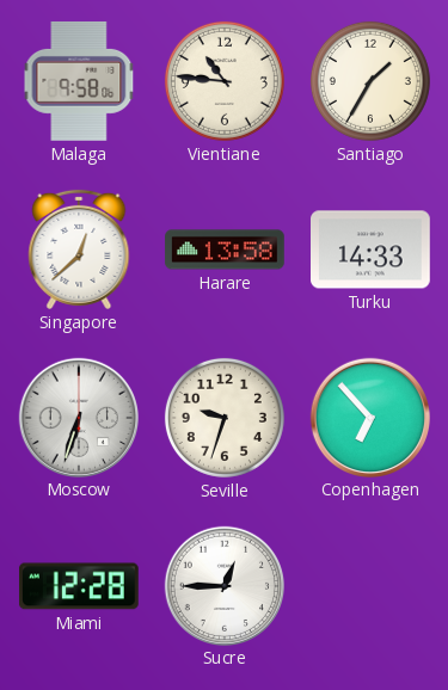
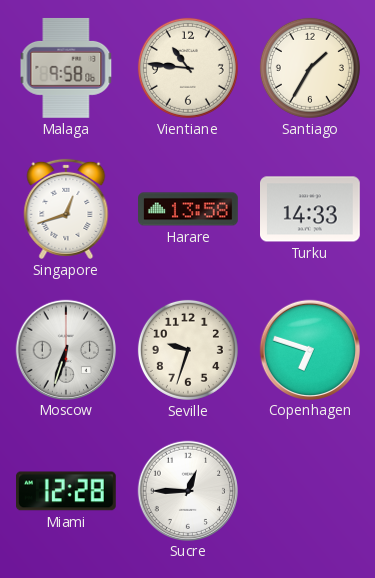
Singapore: 12:38 -> 12:42 (66, 209)
Copenhagen: 6:53 -> 6:48 (309, 349)
